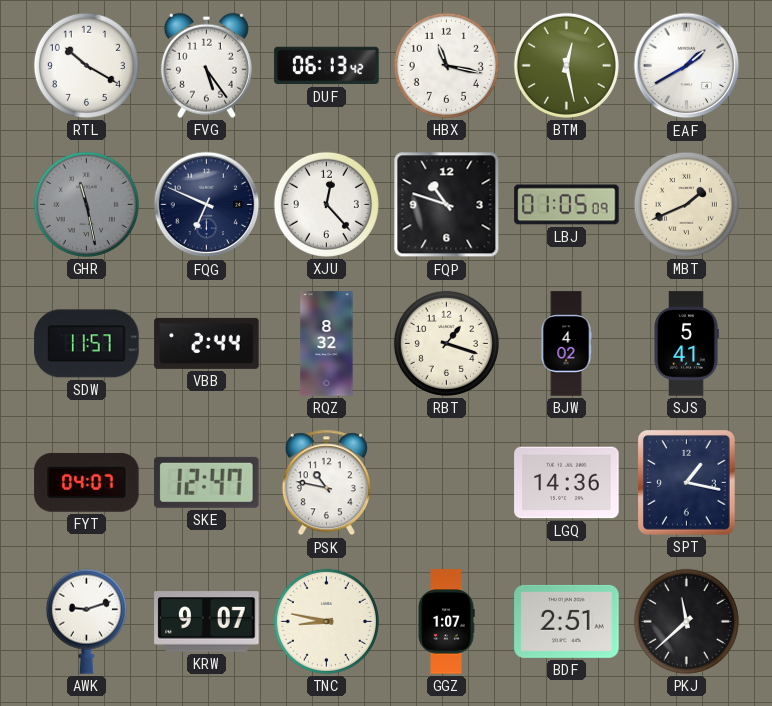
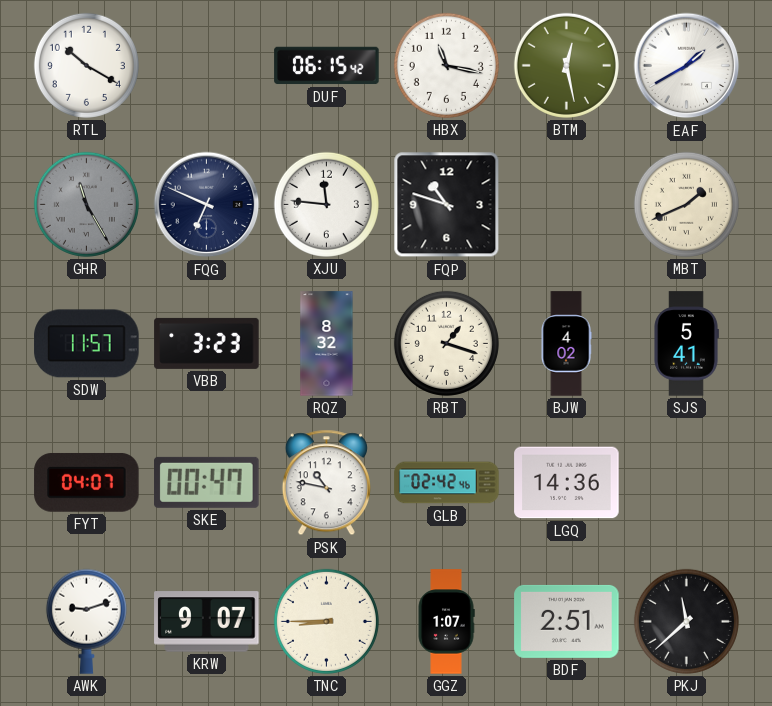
FVG: 5:24 -> none (206, 65)
DUF: 06:13 -> 06:15 (327, 66)
GHR: 11:28 -> 11:25 (86, 204)
XJU: 12:23 -> 11:46 (326, 204)
LBJ: 01:05 -> none (567, 205)
VBB: 2:44 -> 3:23 (207, 343)
SKE: 12:47 -> 00:47 (207, 482)
GLB: none -> 02:42 (447, 483)
SPT: 1:17 -> none (687, 483)
TNC: 8:47 -> 8:45 (326, 621)
